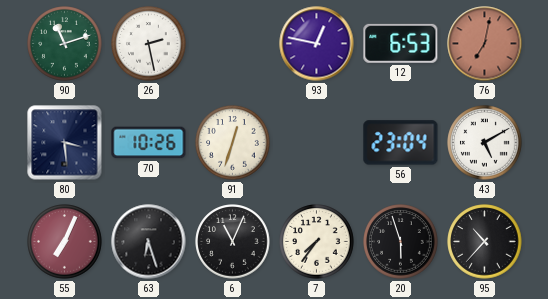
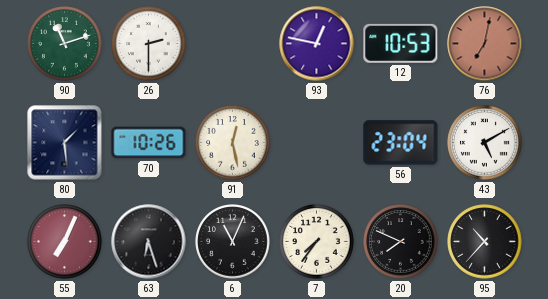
26: 2:28 -> 2:30 (149, 44)
12: 6:53 -> 10:53 (401, 43)
80: 3:29 -> 1:29 (65, 143)
91: 12:33 -> 12:28 (233, 143)
20: 5:57 -> 7:49 (401, 242)
